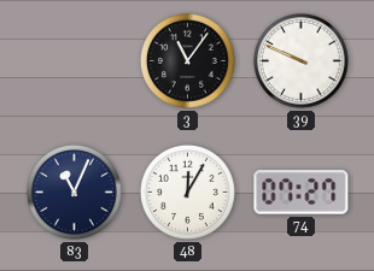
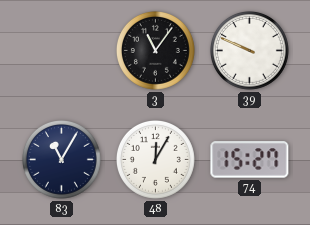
83: 11:04 -> 11:05 (61, 159)
74: 07:27 -> 15:27 (250, 160)
